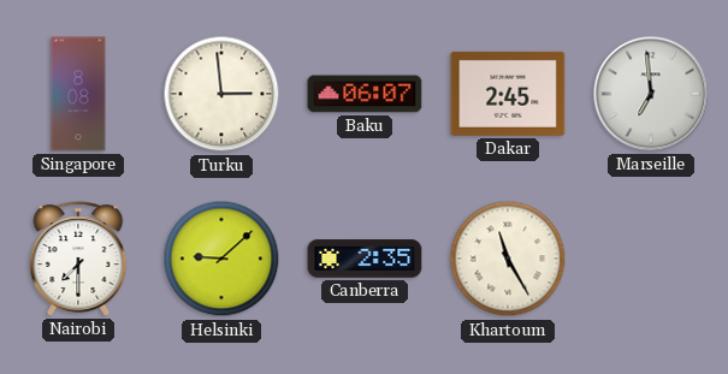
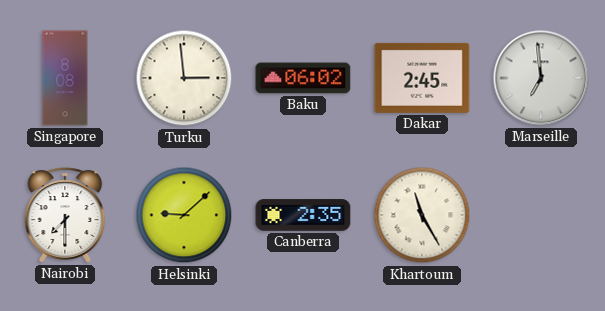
Baku: 06:07 -> 06:02 (303, 78)
